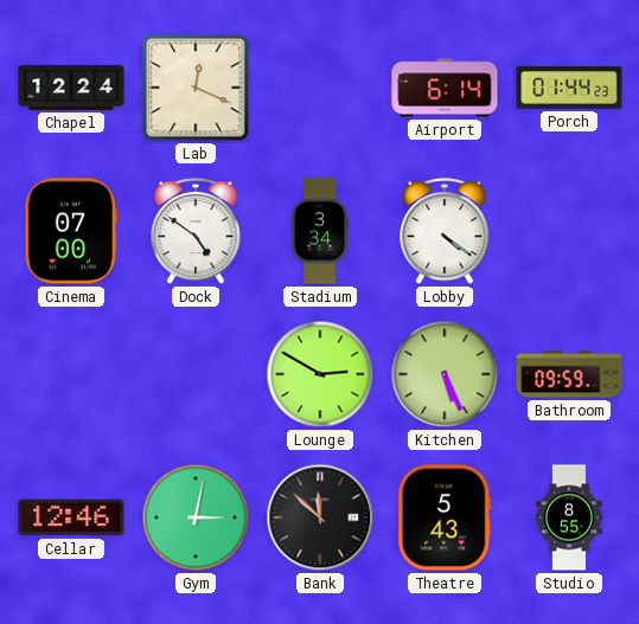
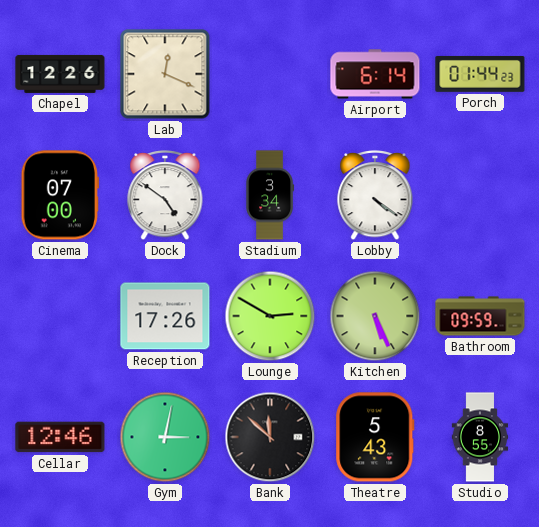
Chapel: 12:24 -> 12:26 (60, 74)
Reception: none -> 17:26 (165, 316)
